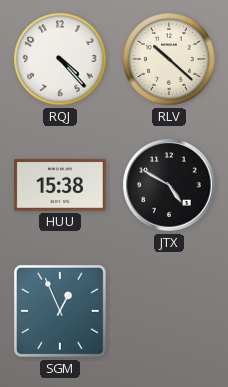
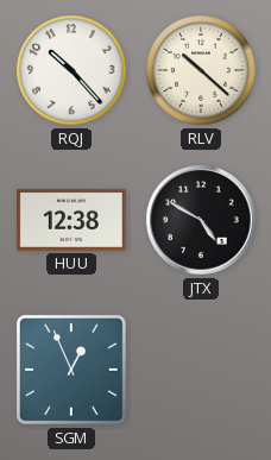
RQJ: 4:23 -> 10:23 (71, 70)
HUU: 15:38 -> 12:38 (71, 220)
